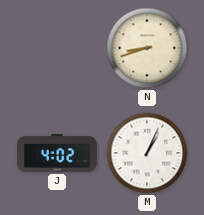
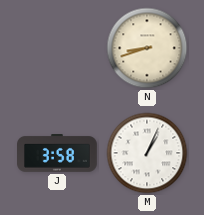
J: 4:02 -> 3:58 (58, 154)
